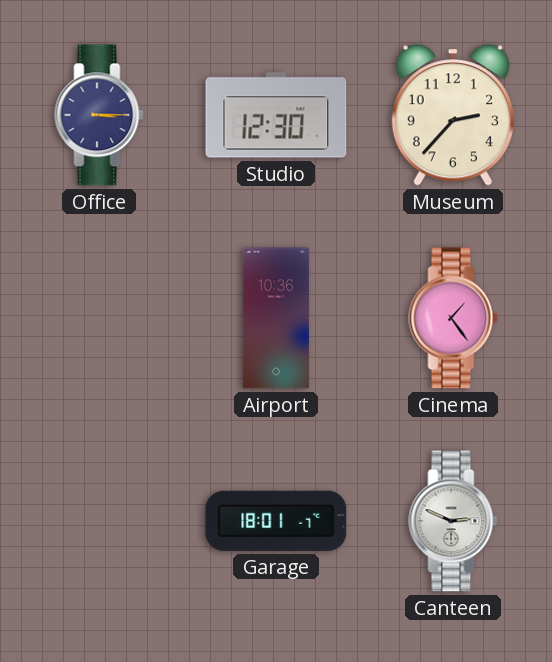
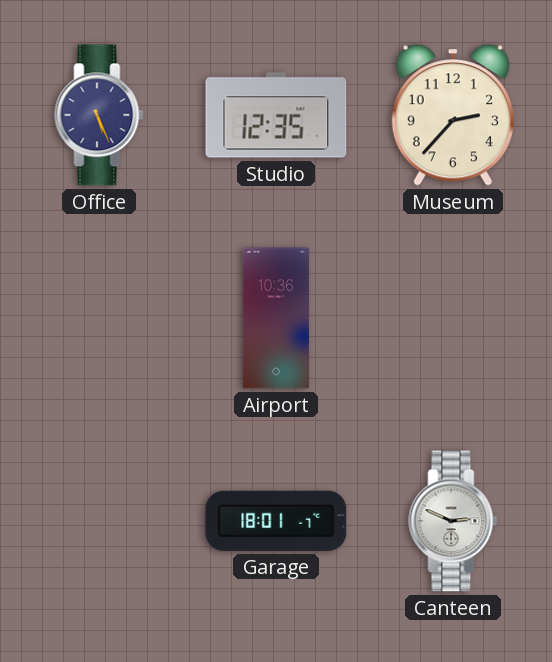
Office: 3:15 -> 5:26 (99, 115)
Studio: 12:30 -> 12:35 (276, 115)
Cinema: 1:24 -> none (453, 318)
